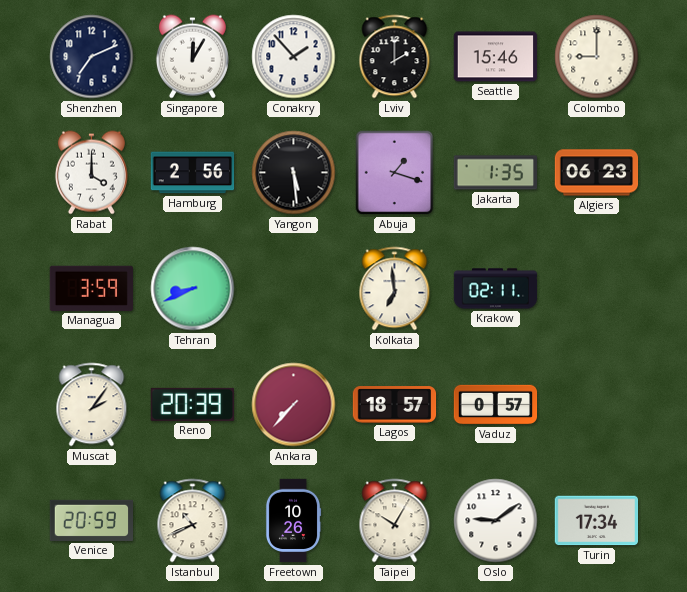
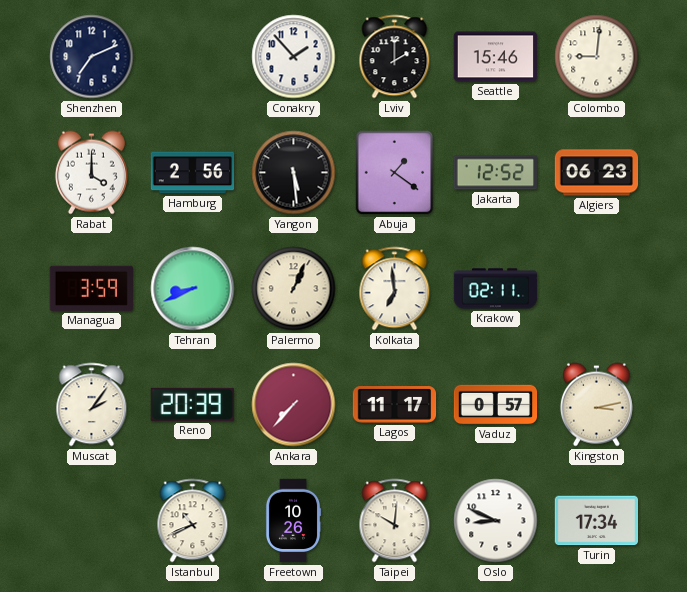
Singapore: 12:05 -> none (192, 57)
Colombo: 9:00 -> 9:01 (597, 57)
Abuja: 1:18 -> 1:21 (395, 173)
Jakarta: 1:35 -> 12:52 (496, 173)
Palermo: none -> 1:04 (294, 289)
Lagos: 18:57 -> 11:17 (395, 405)
Kingston: none -> 3:13 (596, 405)
Venice: 20:59 -> none (91, 520)
Taipei: 10:05 -> 10:01 (395, 521)
Oslo: 9:09 -> 8:49 (496, 521)
